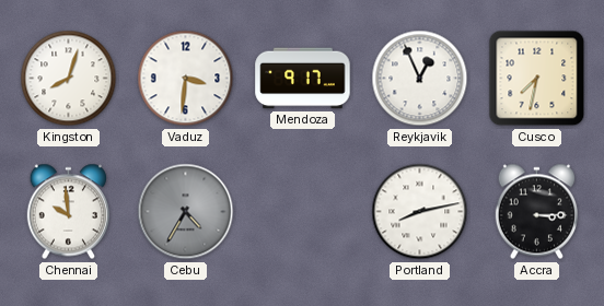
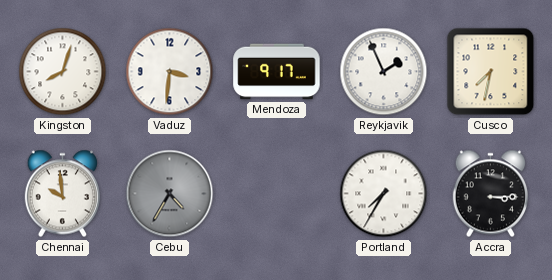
Reykjavik: 12:56 -> 1:56 (384, 72)
Portland: 8:13 -> 7:35 (384, 194)
